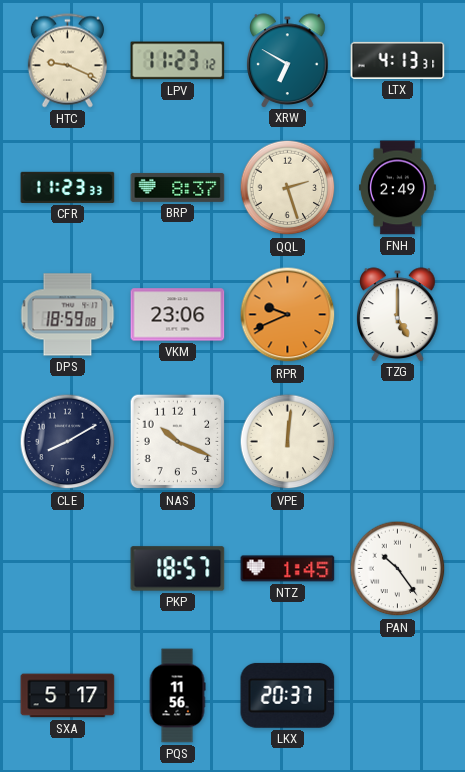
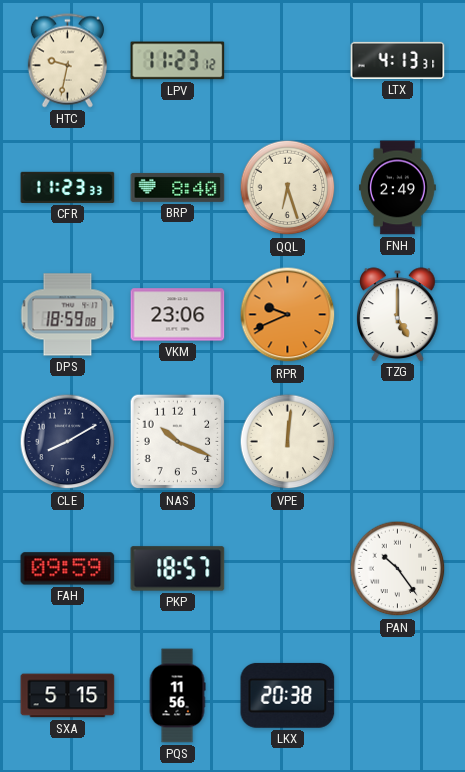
HTC: 9:19 -> 9:32 (67, 61)
XRW: 6:50 -> none (288, 60)
BRP: 8:37 -> 8:40 (178, 187)
QQL: 2:27 -> 6:27 (288, 188)
FAH: none -> 09:59 (68, 569)
NTZ: 1:45 -> none (288, 569)
SXA: 5:17 -> 5:15 (68, 696)
LKX: 20:37 -> 20:38 (288, 695)
